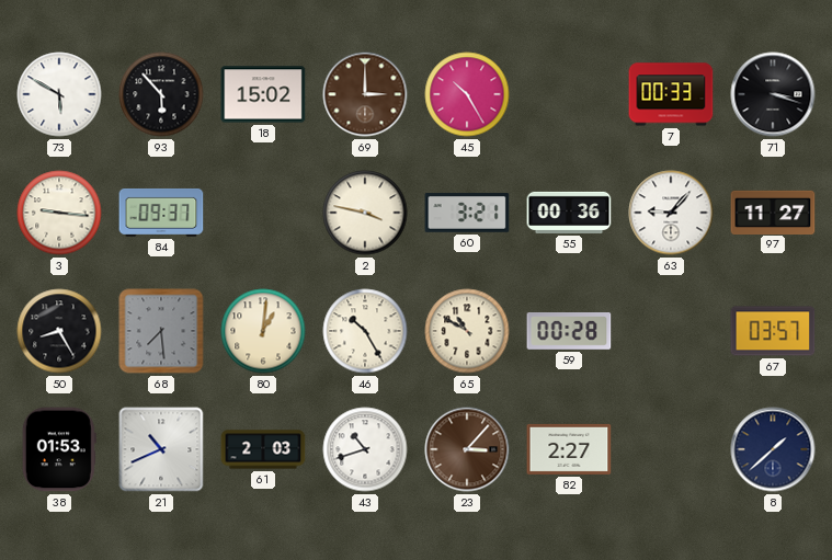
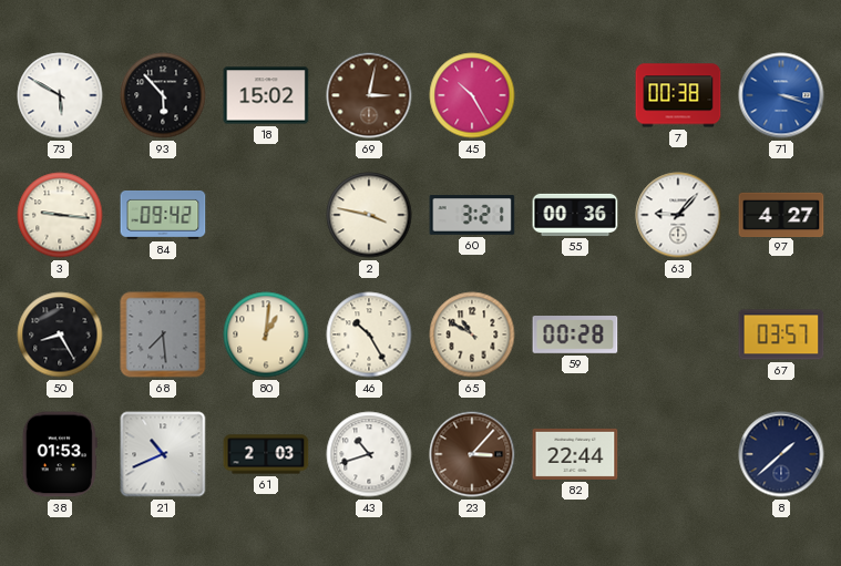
69: 3:00 -> 3:02 (369, 95)
7: 00:33 -> 00:38 (678, 95)
71 dial: black -> blue (781, 95)
84: 09:37 -> 09:42 (163, 215)
97: 11:27 -> 4:27 (781, 214)
82: 2:27 -> 22:44 (575, 454)
